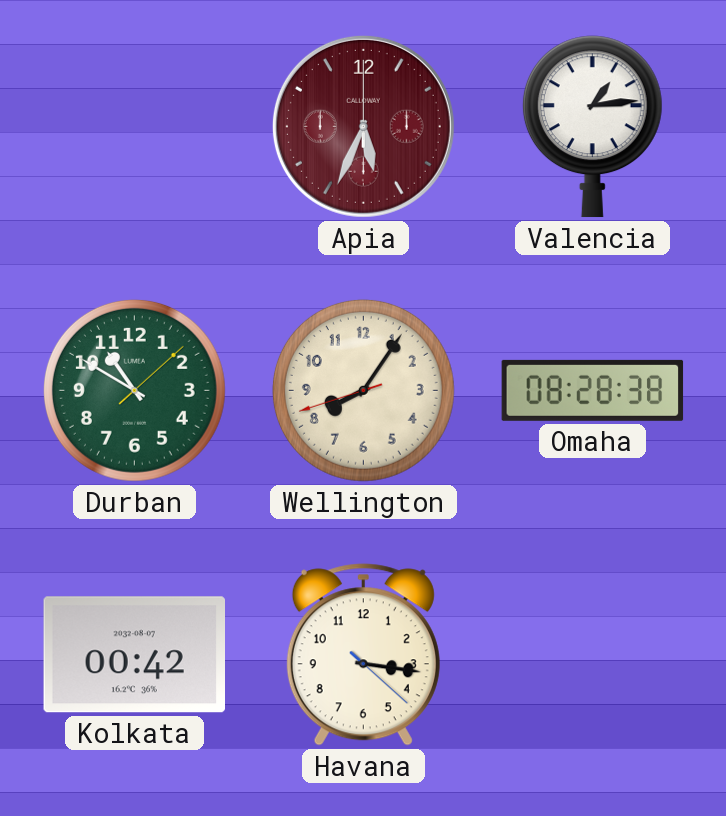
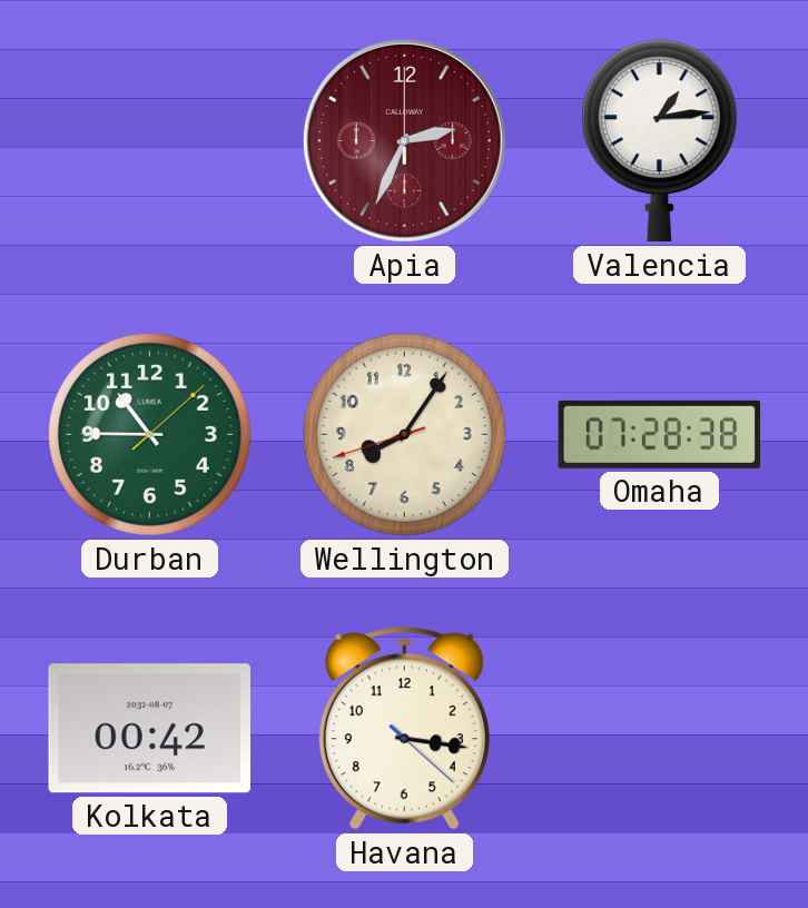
Apia: 5:34 -> 2:34 (404, 140)
Durban: 10:50 -> 10:45 (149, 434)
Omaha: 08:28 -> 07:28 (660, 434)
